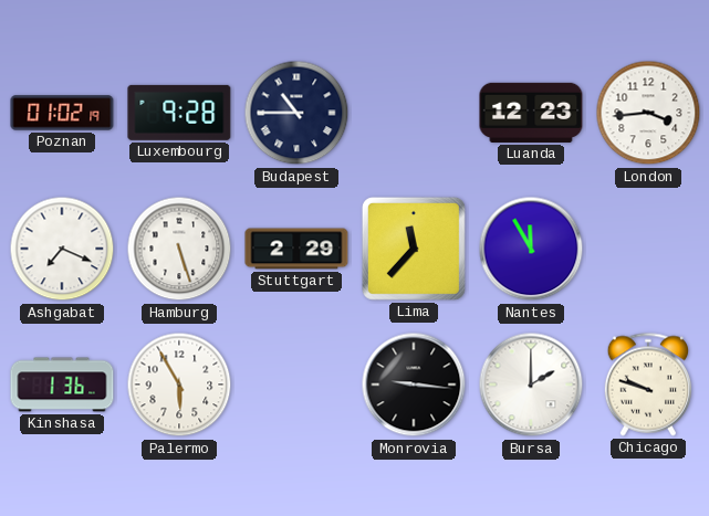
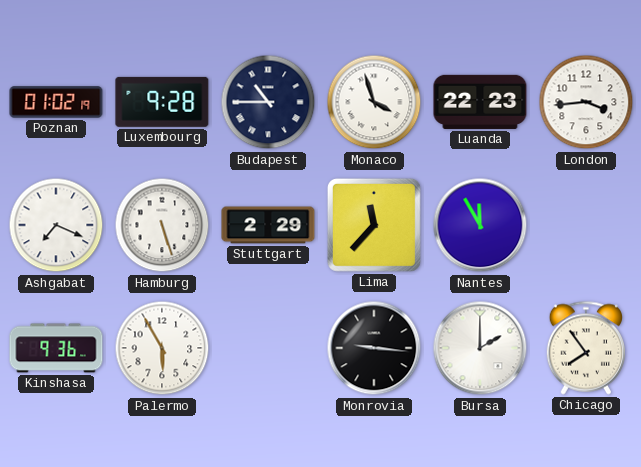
Monaco: none -> 3:57 (374, 102)
Luanda: 12:23 -> 22:23 (480, 102)
Kinshasa: 1:36 -> 9:36 (56, 348)
Chicago: 9:48 -> 7:54 (585, 348)
